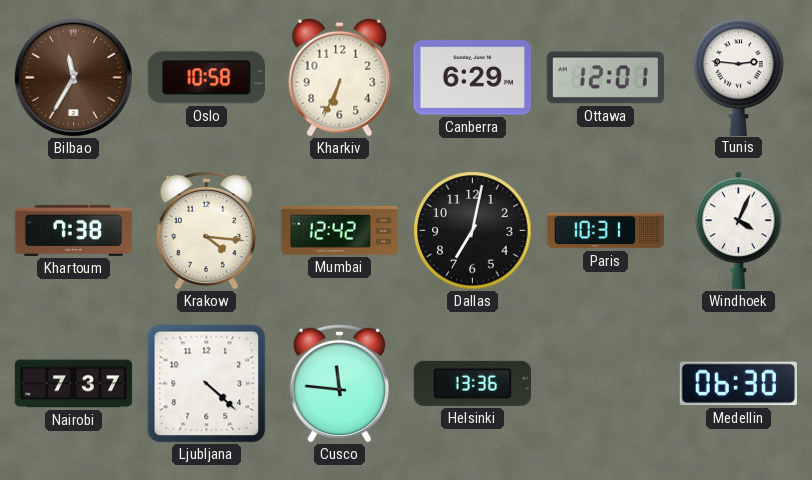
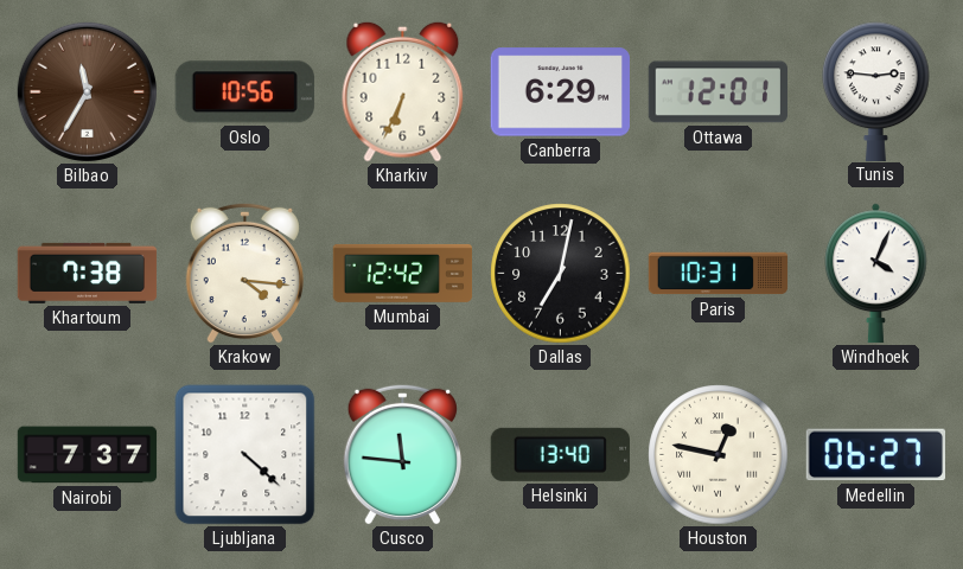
Oslo: 10:58 -> 10:56 (244, 92)
Helsinki: 13:36 -> 13:40 (560, 454)
Houston: none -> 12:47 (719, 455)
Medellin: 06:30 -> 06:27 (875, 455)
